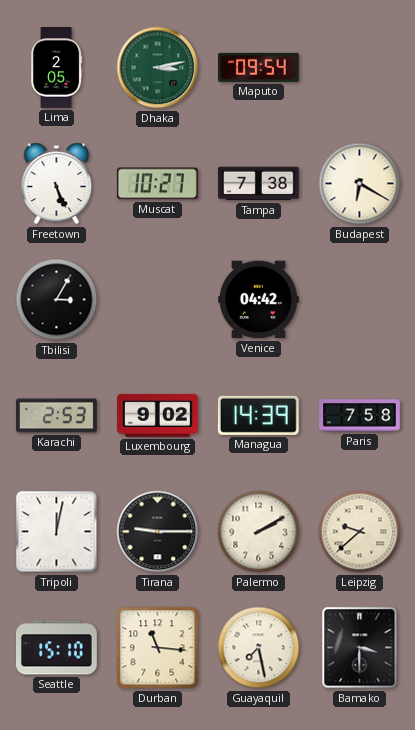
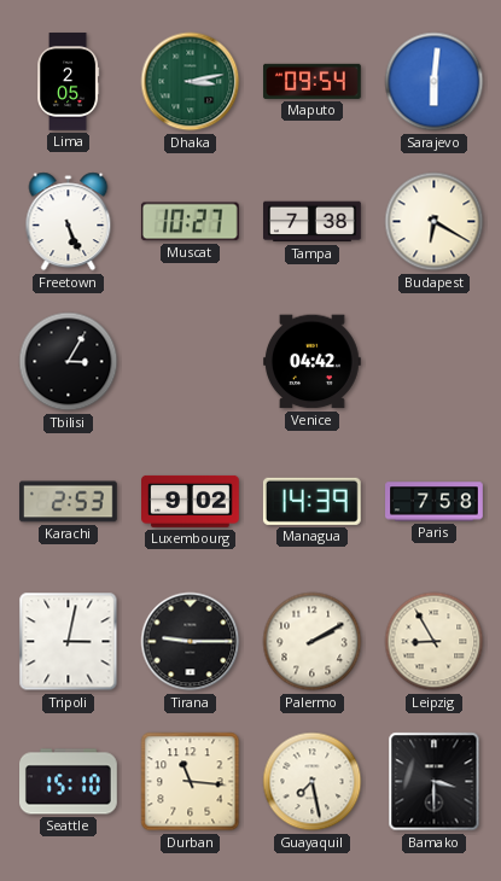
Sarajevo: none -> 6:01 (435, 82)
Tripoli: 12:02 -> 3:02 (69, 642)
Leipzig: 9:38 -> 8:55 (435, 642)
